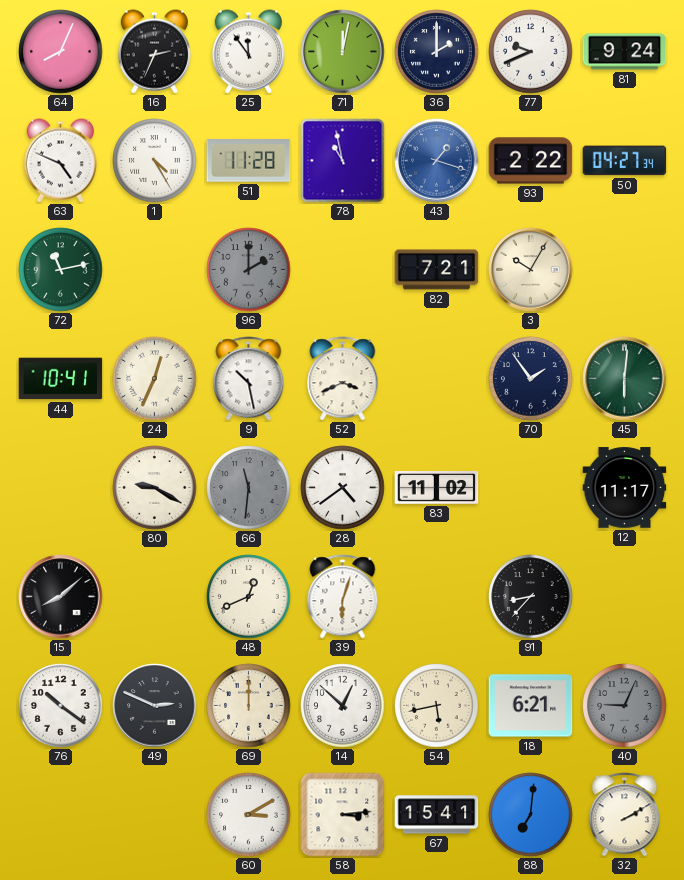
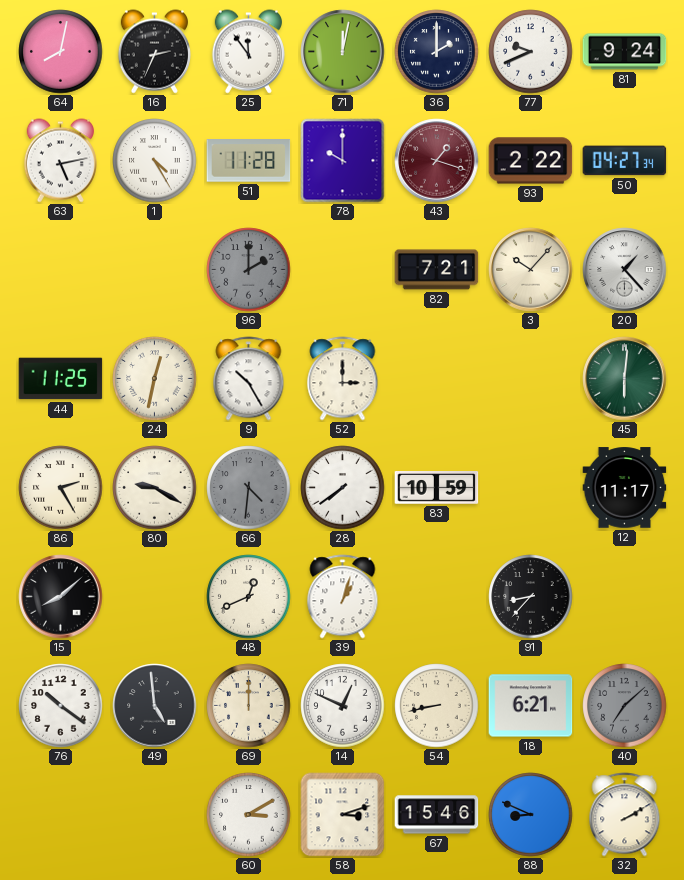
64: 8:04 -> 8:02 (61, 52)
63: 4:49 -> 5:13 (60, 161)
78: 10:58 -> 10:00 (343, 161)
43 dial: blue -> burgundy (437, 161)
72: 11:13 -> none (61, 270)
3: 10:05 -> 10:07 (531, 270)
20: none -> 1:23 (625, 270)
44: 10:41 -> 11:25 (61, 379)
24: 12:34 -> 12:32 (155, 379)
9: 10:28 -> 10:25 (249, 379)
52: 3:41 -> 3:00 (343, 379)
70: 1:54 -> none (531, 379)
86: none -> 2:25 (61, 488)
66: 11:31 -> 4:31 (249, 488)
28: 4:39 -> 7:39 (343, 488)
83: 11:02 -> 10:59 (437, 488)
39: 6:03 -> 1:03 (343, 597)
49: 2:49 -> 4:59 (155, 706)
14: 12:52 -> 12:49 (343, 706)
54: 5:43 -> 8:43 (437, 706)
40: 9:04 -> 7:08 (625, 706)
58: 3:14 -> 3:12 (343, 815)
67: 15:41 -> 15:46 (437, 815)
88: 7:01 -> 8:49 (531, 815)
